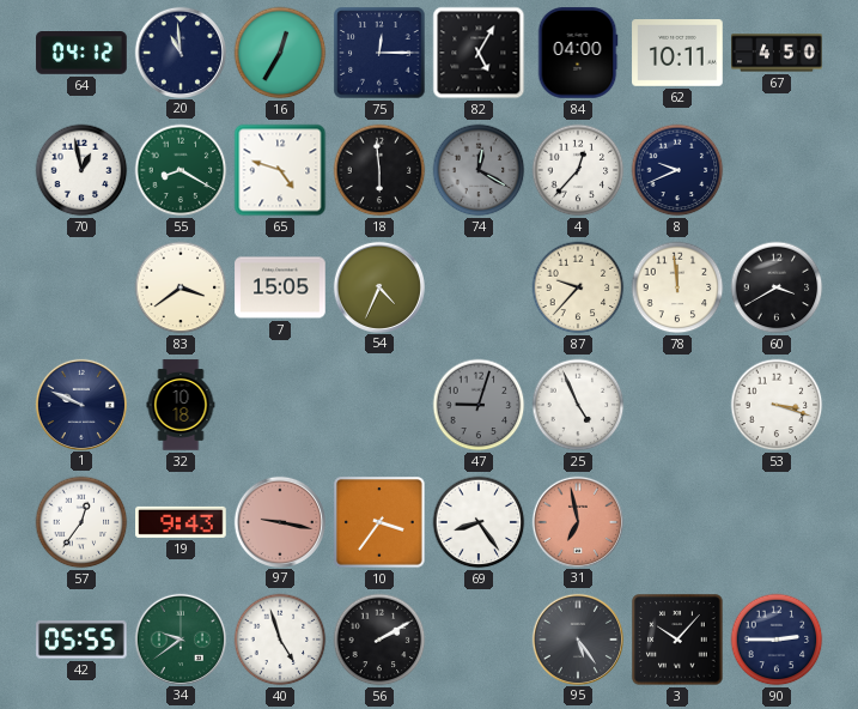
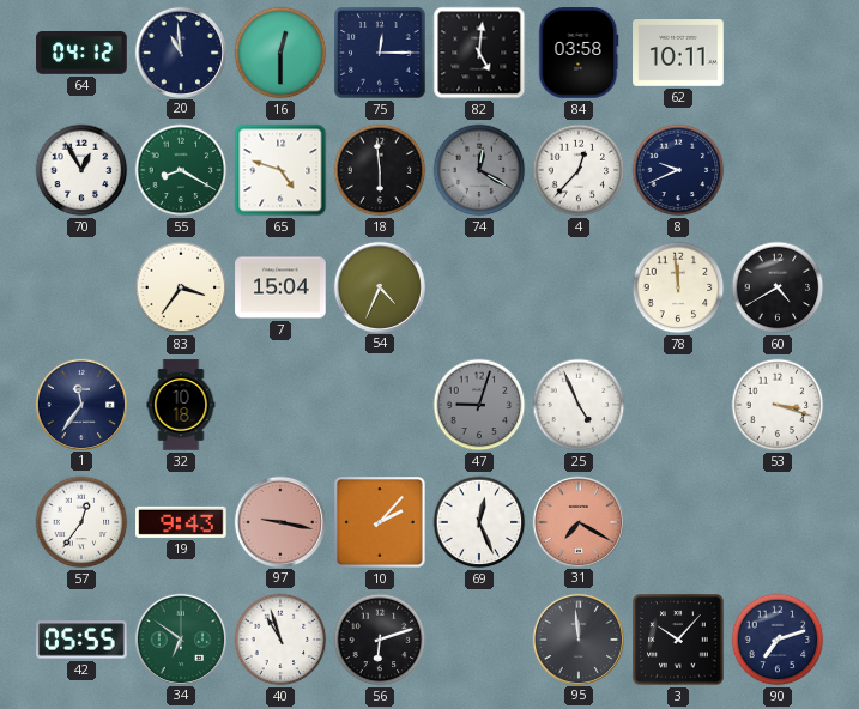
16: 12:35 -> 12:30 (280, 53)
82: 5:05 -> 5:01 (479, 53)
84: 04:00 -> 03:58 (579, 53)
67: 4:50 -> none (777, 53)
70: 12:58 -> 12:55 (81, 170)
83: 3:39 -> 3:36 (181, 287)
7: 15:05 -> 15:04 (280, 287)
87: 9:37 -> none (578, 287)
60: 3:40 -> 4:40 (778, 287)
1: 9:49 -> 11:36 (80, 404)
10: 3:36 -> 2:07 (380, 522)
69: 8:24 -> 12:26 (479, 522)
31: 6:58 -> 7:20 (577, 521)
34: 9:39 -> 6:51 (180, 638)
40: 4:57 -> 10:57 (280, 640)
56: 2:10 -> 6:12 (380, 640)
95: 5:24 -> 11:59 (577, 638)
90: 2:45 -> 7:12 (778, 640)
